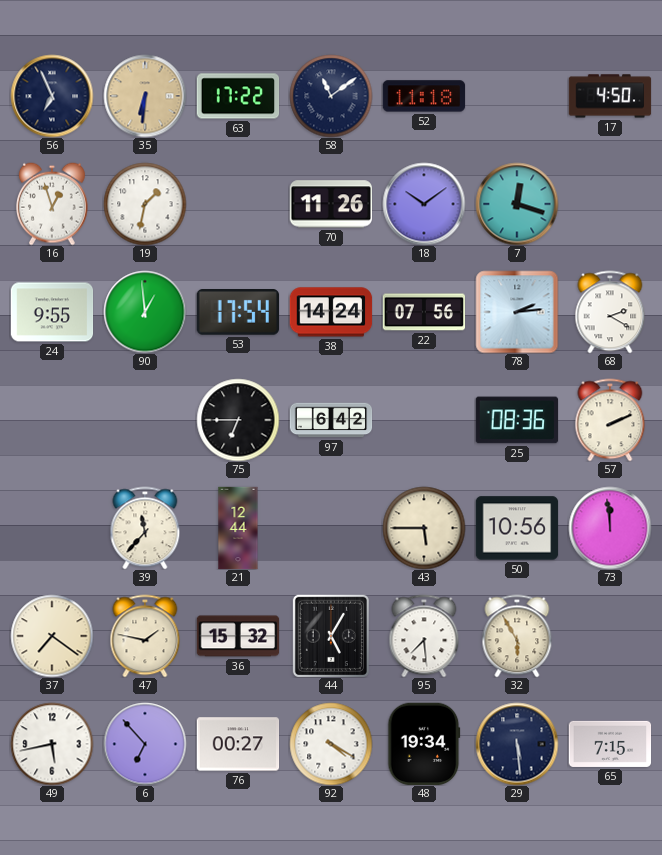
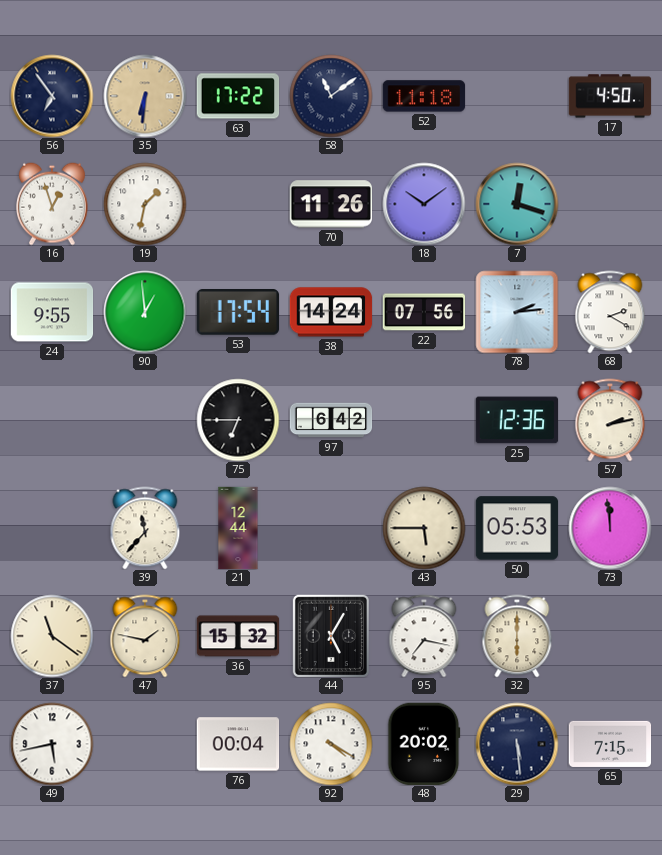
56: 6:56 -> 6:54 (52, 96)
25: 08:36 -> 12:36 (517, 420)
57: 2:11 -> 2:13 (610, 420)
50: 10:56 -> 05:53 (517, 528)
37: 7:21 -> 11:21 (52, 636)
95: 7:29 -> 7:17 (424, 636)
32: 5:55 -> 6:00 (517, 636)
6: 6:53 -> none (145, 744)
76: 00:27 -> 00:04 (238, 744)
48: 19:34 -> 20:02 (424, 744)
